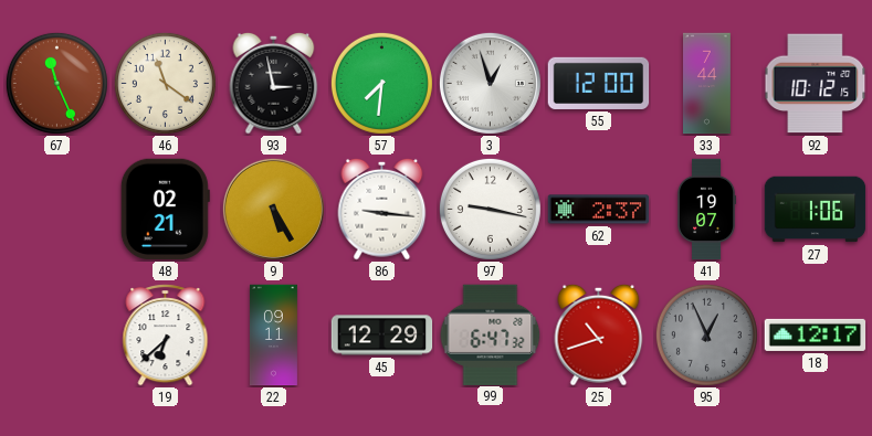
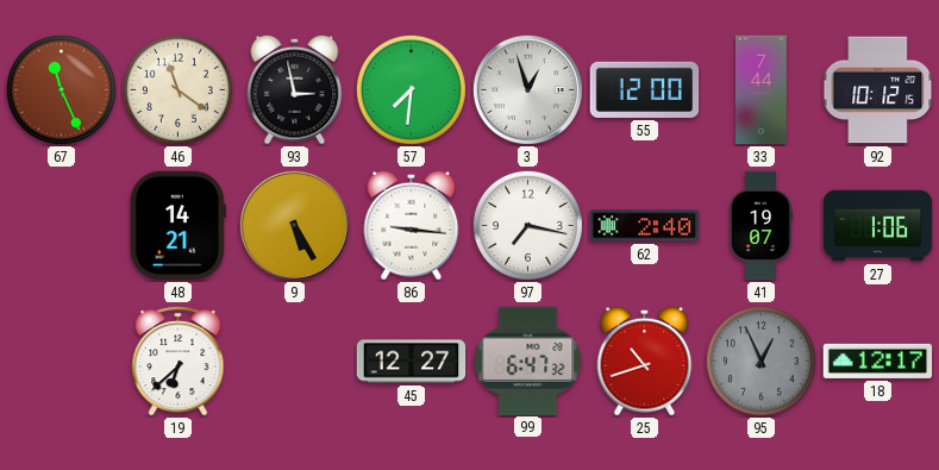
48: 02:21 -> 14:21 (177, 226)
97: 9:17 -> 7:17 (527, 225)
62: 2:37 -> 2:40 (645, 226)
22: 09:11 -> none (273, 336)
45: 12:29 -> 12:27 (412, 362)
